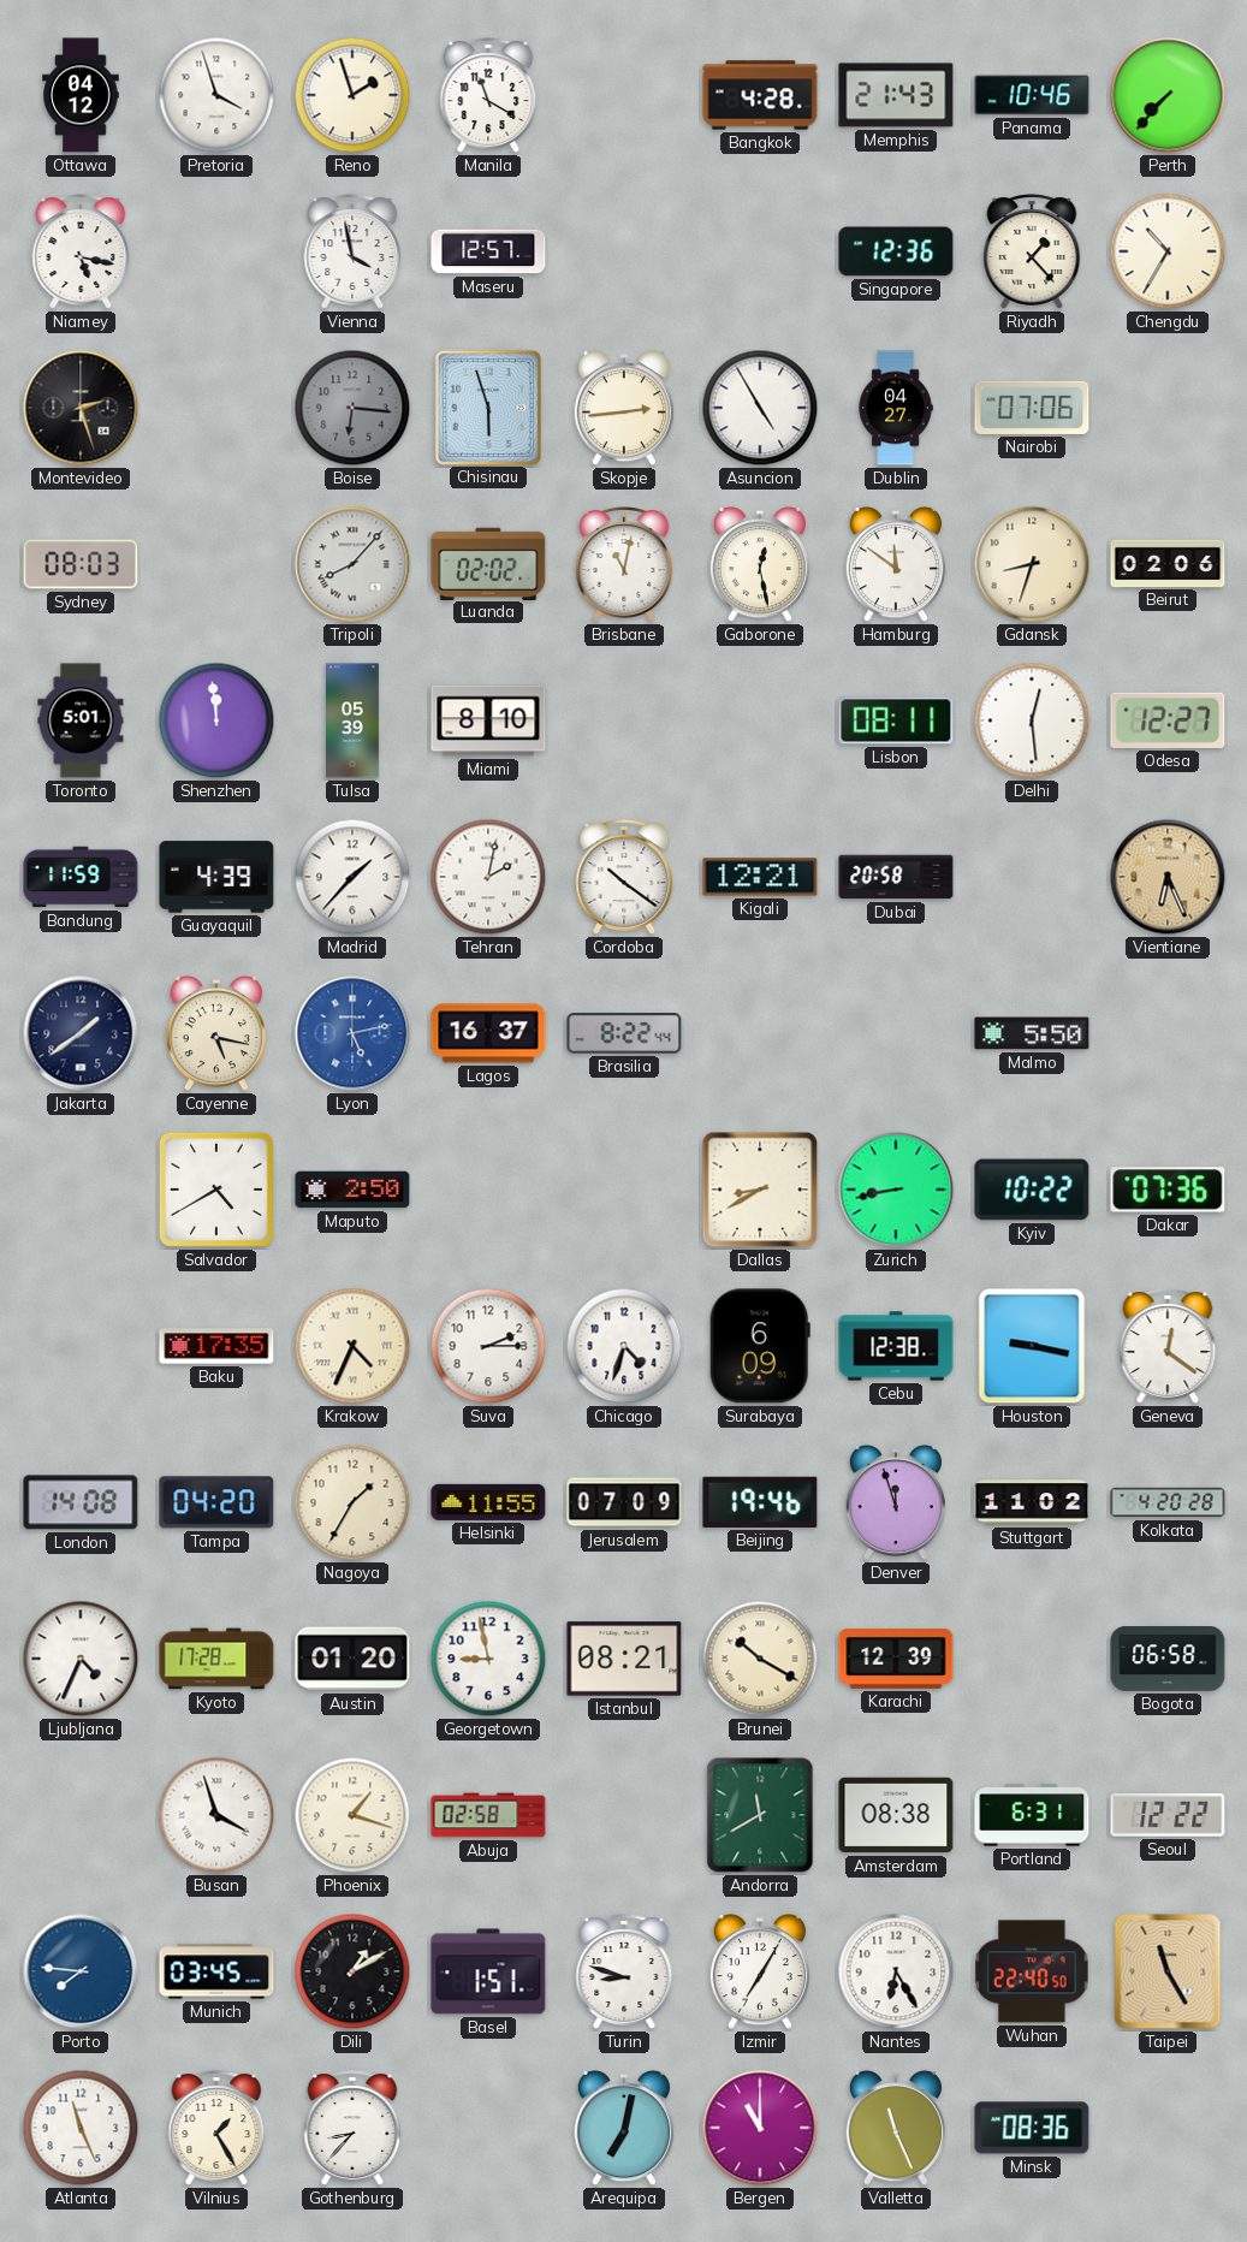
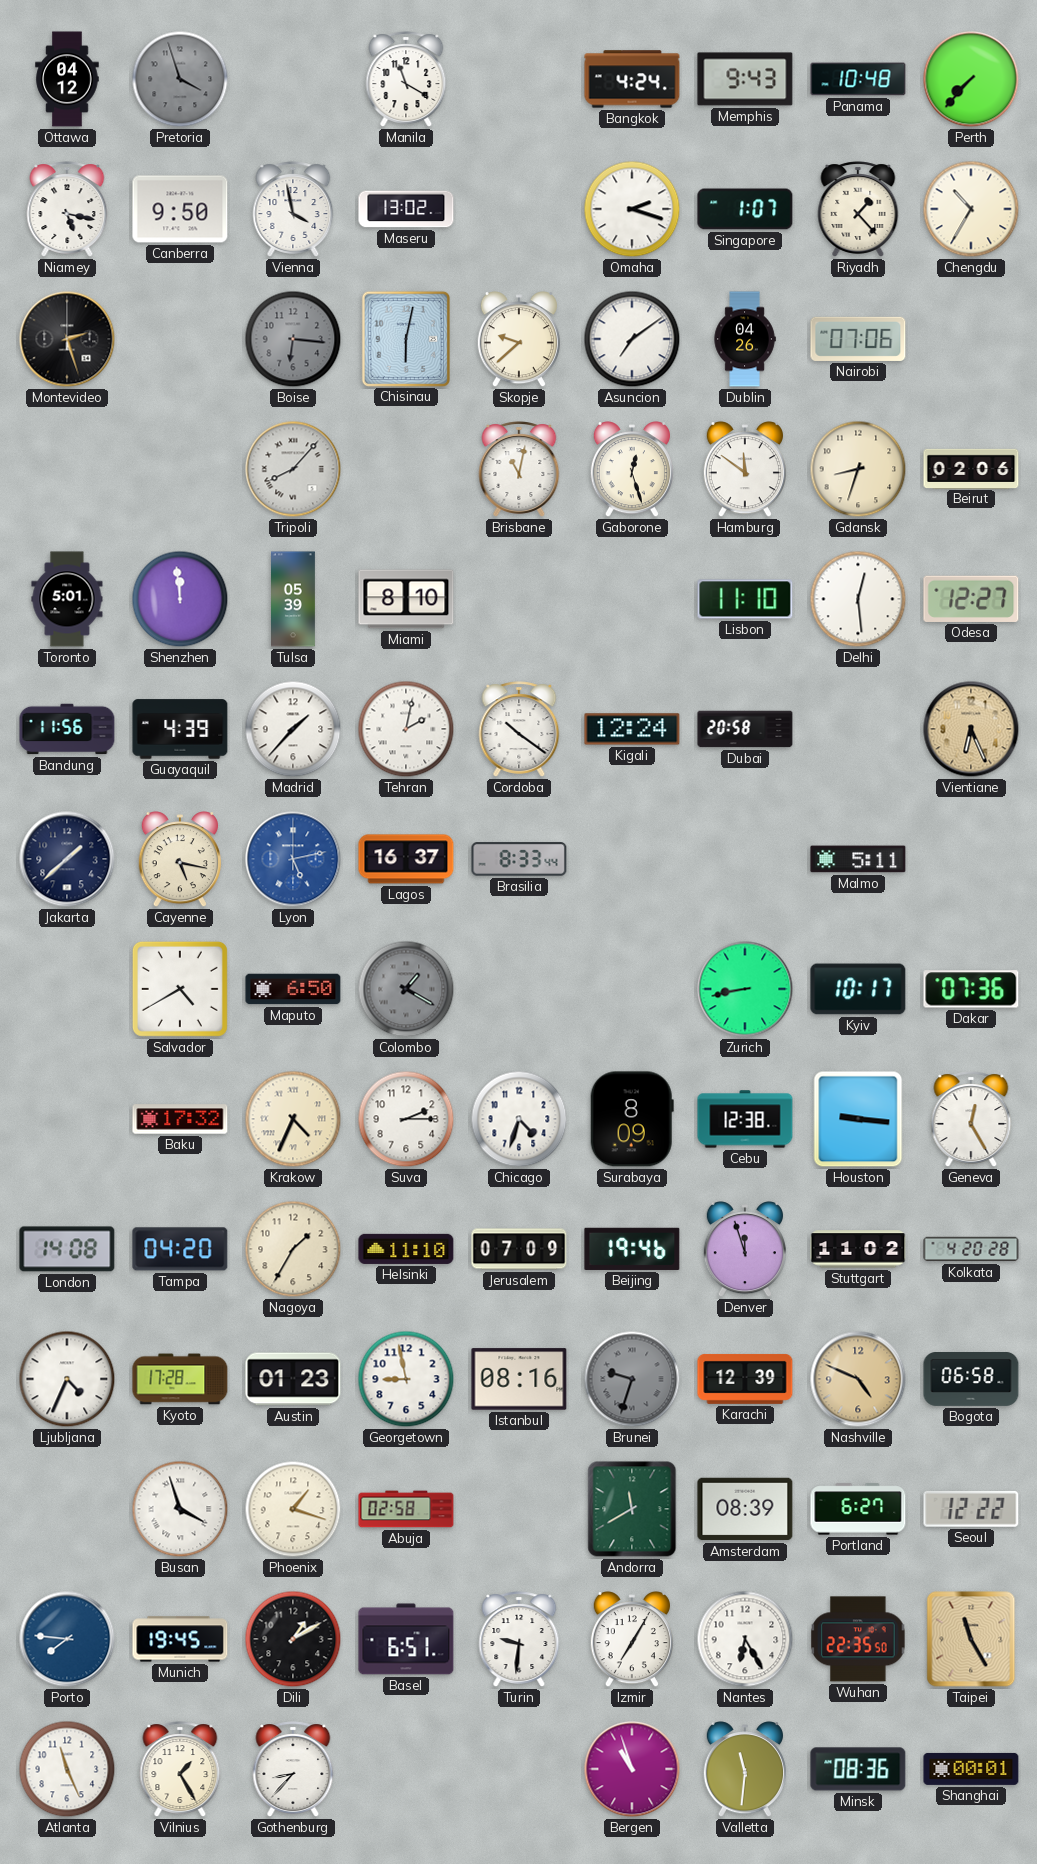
Pretoria dial: white -> grey (180, 79)
Reno: 1:57 -> none (352, 95)
Bangkok: 4:28 -> 4:24 (632, 79)
Memphis: 21:43 -> 9:43 (745, 79)
Panama: 10:46 -> 10:48 (858, 79)
Canberra: none -> 9:50 (180, 209)
Maseru: 12:57 -> 13:02 (406, 209)
Omaha: none -> 2:18 (632, 209)
Singapore: 12:36 -> 1:07 (745, 209)
Chisinau: 5:57 -> 6:02 (406, 338)
Skopje: 2:44 -> 9:38 (519, 340)
Asuncion: 4:55 -> 7:09 (632, 339)
Dublin: 04:27 -> 04:26 (745, 339)
Sydney: 08:03 -> none (81, 564)
Luanda: 02:02 -> none (488, 563)
Gaborone: 12:28 -> 12:27 (632, 470)
Lisbon: 08:11 -> 11:10 (745, 599)
Bandung: 11:59 -> 11:56 (67, 729)
Kigali: 12:21 -> 12:24 (632, 729)
Jakarta: 1:39 -> 1:38 (67, 859)
Brasilia: 8:22 -> 8:33 (519, 859)
Malmo: 5:50 -> 5:11 (858, 859)
Maputo: 2:50 -> 6:50 (293, 989)
Colombo: none -> 1:20 (406, 989)
Dallas: 8:40 -> none (760, 1190)
Kyiv: 10:22 -> 10:17 (858, 989)
Baku: 17:35 -> 17:32 (180, 1119)
Surabaya: 6:09 -> 8:09 (632, 1119)
Houston: 9:17 -> 9:16 (858, 1119)
Geneva: 12:21 -> 12:25 (971, 1119)
Helsinki: 11:55 -> 11:10 (406, 1249)
Austin: 01:20 -> 01:23 (293, 1379)
Istanbul: 08:21 -> 08:16 (519, 1379)
Brunei: 10:20 -> 9:33 (632, 1379)
Brunei dial: cream -> grey (632, 1379)
Nashville: none -> 4:49 (858, 1379)
Amsterdam: 08:38 -> 08:39 (745, 1509)
Portland: 6:31 -> 6:27 (858, 1509)
Munich: 03:45 -> 19:45 (180, 1639)
Basel: 1:51 -> 6:51 (406, 1639)
Turin: 8:48 -> 9:31 (519, 1639)
Wuhan: 22:40 -> 22:35 (858, 1639)
Arequipa: 7:02 -> none (624, 2129)
Bergen: 11:00 -> 10:57 (632, 1769)
Valletta: 11:26 -> 11:31 (745, 1770)
Shanghai: none -> 00:01 (971, 1769)
